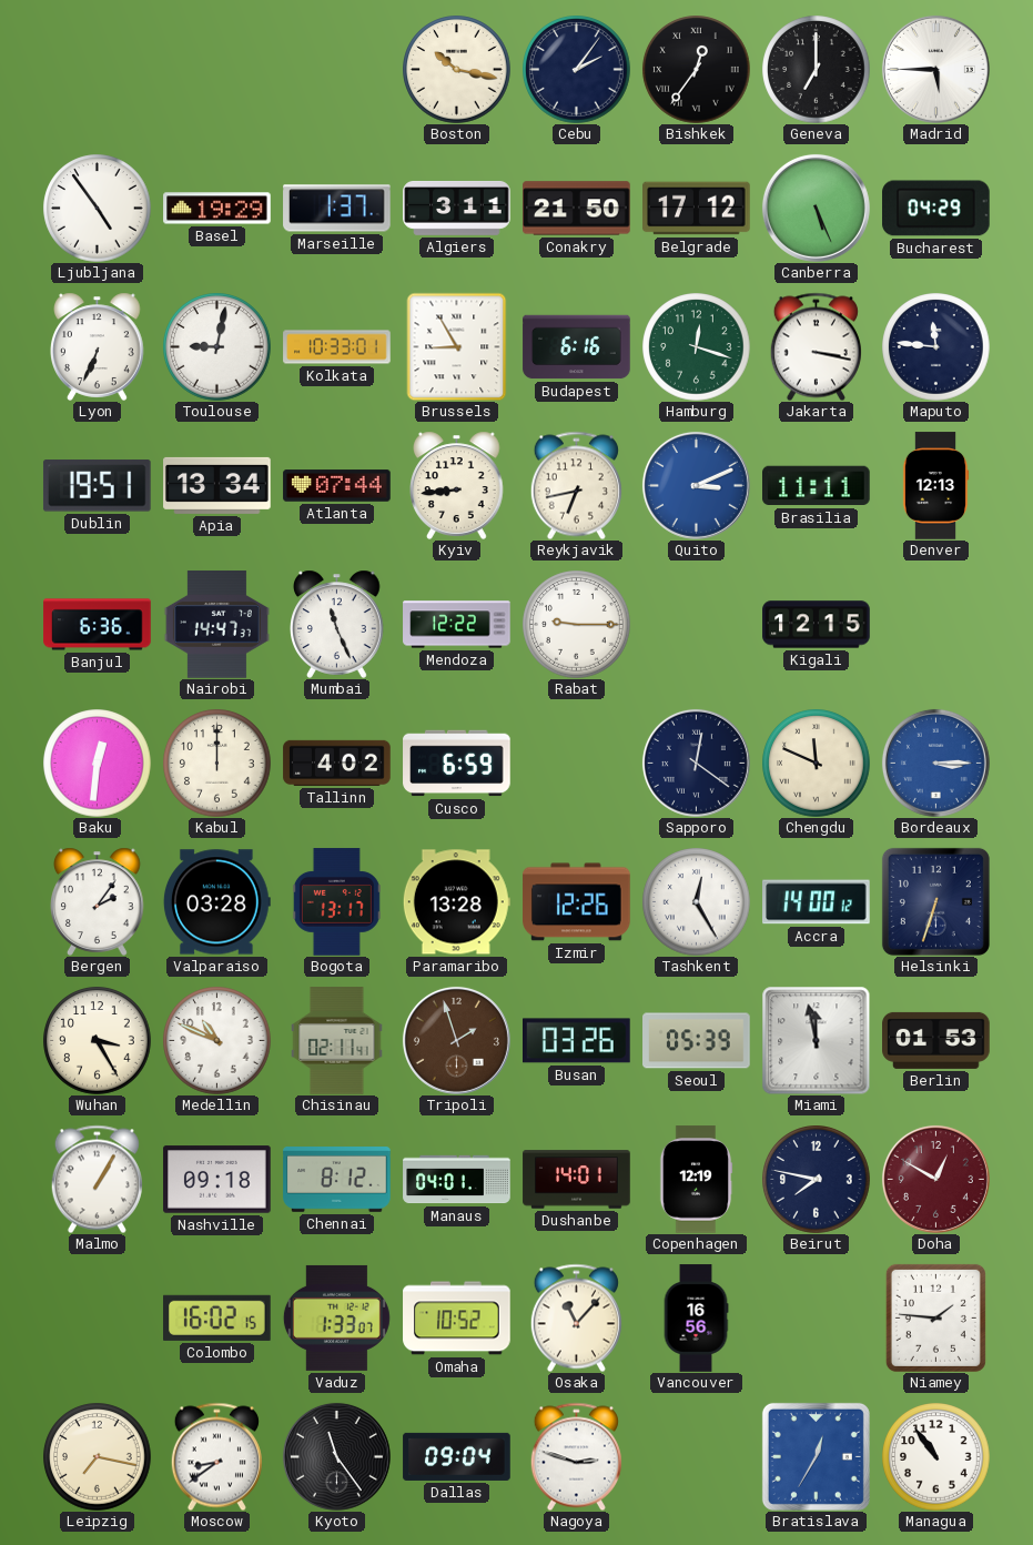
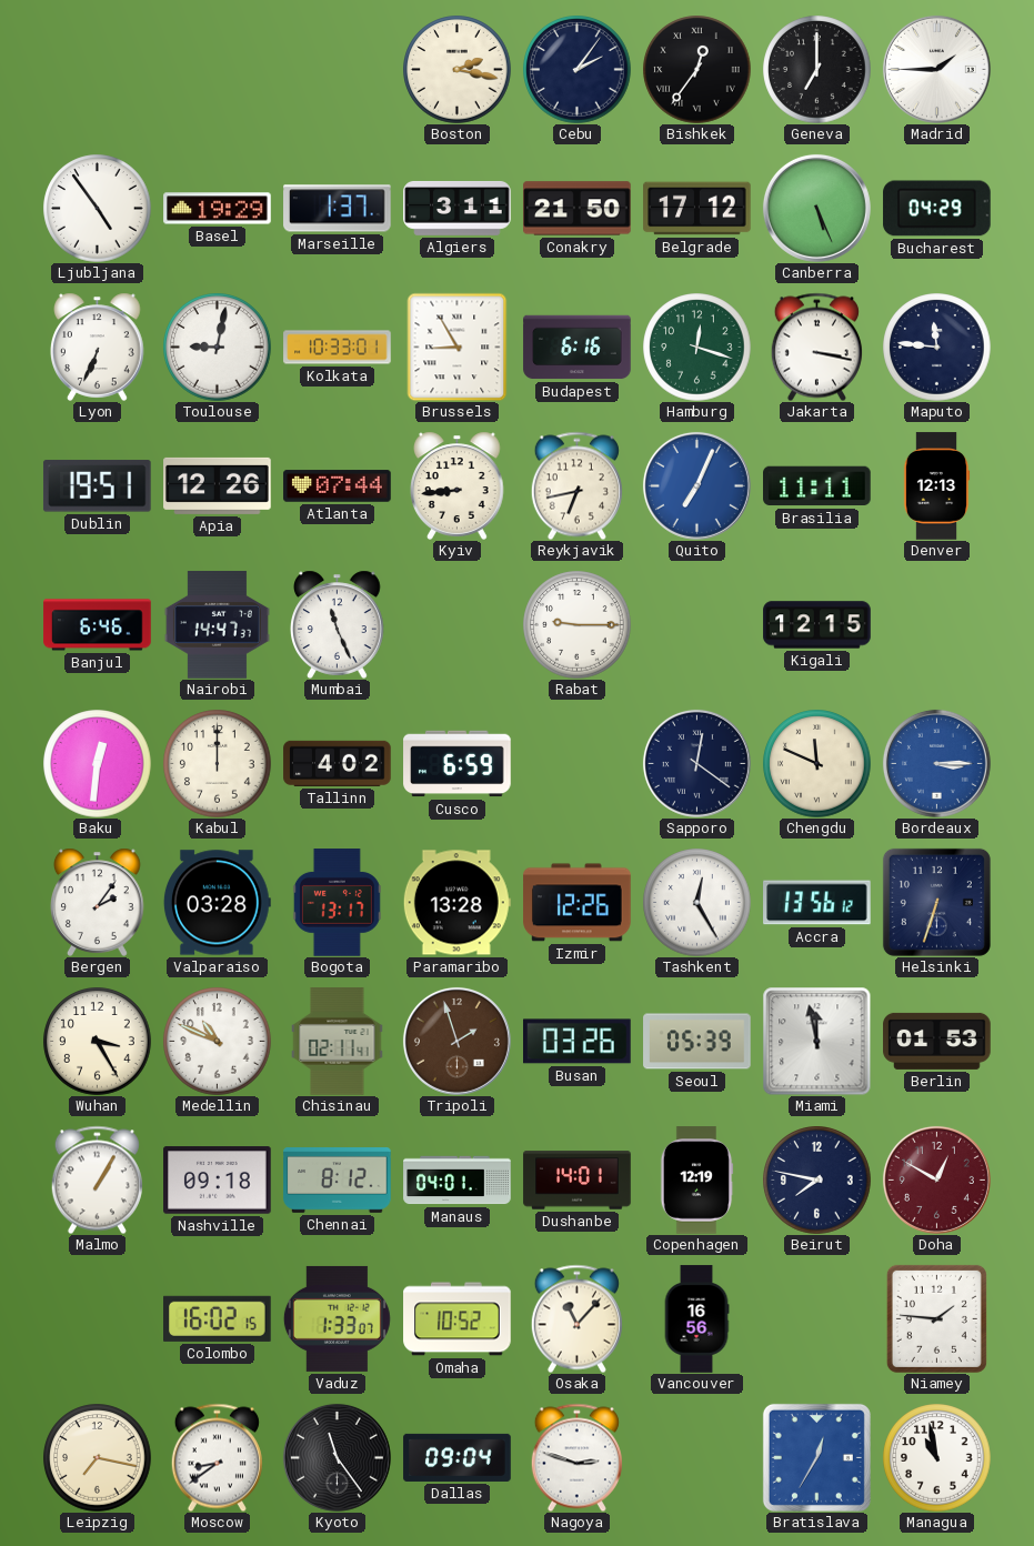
Boston: 10:17 -> 2:17 (458, 70)
Madrid: 5:45 -> 1:45 (936, 69)
Apia: 13:34 -> 12:26 (218, 485)
Quito: 3:11 -> 7:04 (696, 485)
Banjul: 6:36 -> 6:46 (98, 625)
Mendoza: 12:22 -> none (457, 625)
Accra: 14:00 -> 13:56 (817, 903)
Managua: 10:54 -> 10:58 (937, 1458)
